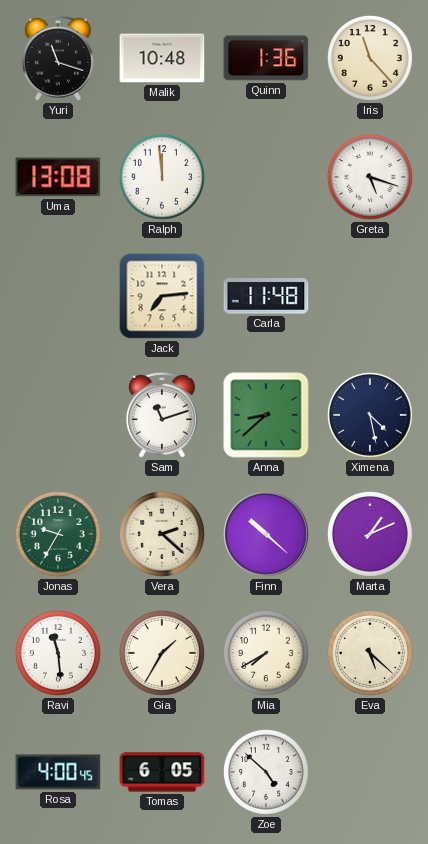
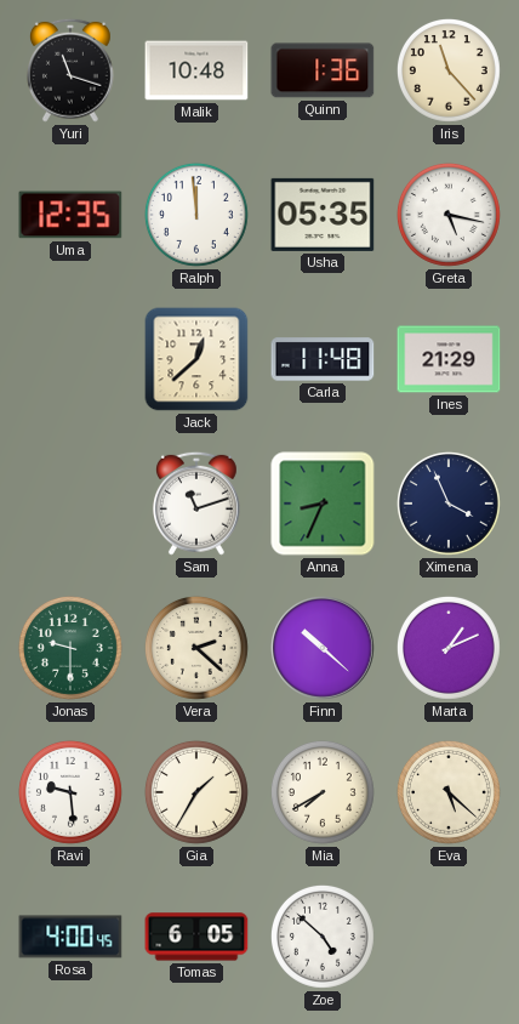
Uma: 13:08 -> 12:35 (70, 215)
Usha: none -> 05:35 (323, 215)
Greta: 5:18 -> 5:17 (449, 215)
Jack: 7:14 -> 12:38 (196, 359)
Ines: none -> 21:29 (449, 359)
Anna: 8:38 -> 8:34 (323, 504)
Ximena: 4:28 -> 3:56 (449, 504)
Jonas: 9:35 -> 9:30 (70, 648)
Ravi: 11:29 -> 9:29 (70, 792)
